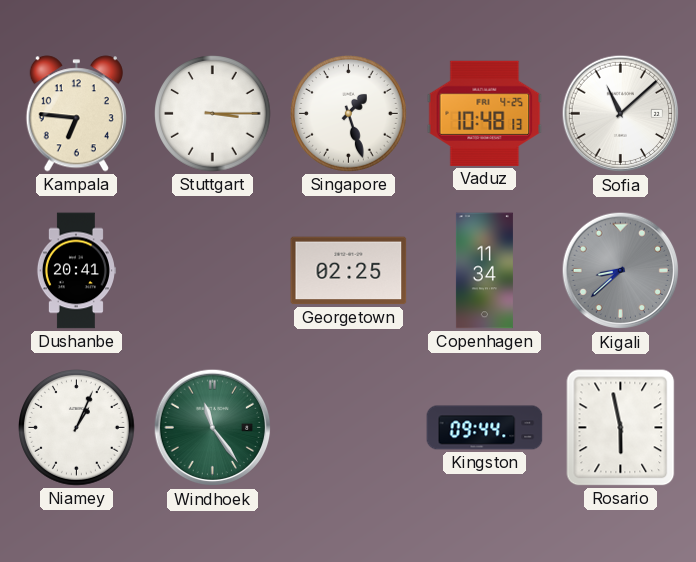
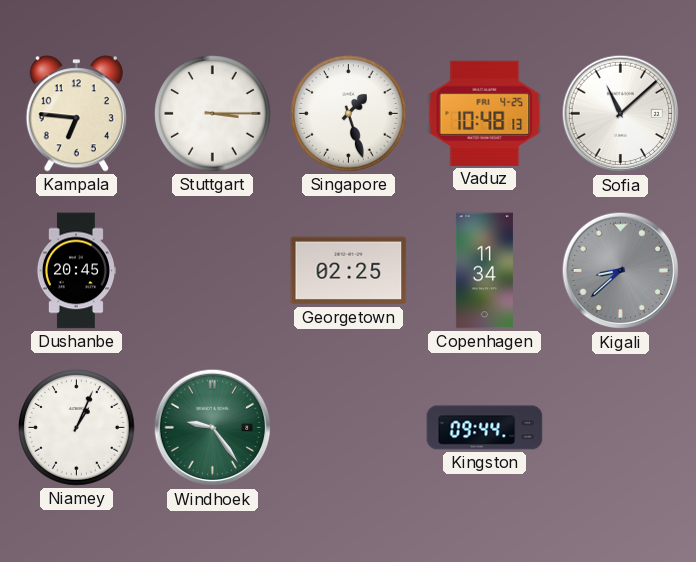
Dushanbe: 20:41 -> 20:45 (76, 271)
Windhoek: 11:24 -> 9:24 (213, 428)
Rosario: 5:58 -> none (621, 428)
